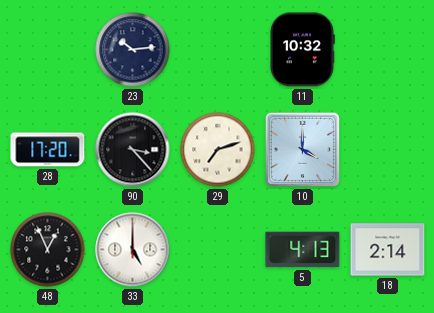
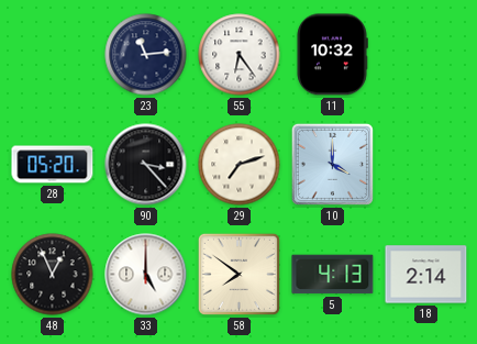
23: 10:14 -> 11:14 (146, 55)
55: none -> 6:24 (240, 55)
28: 17:20 -> 05:20 (53, 165)
58: none -> 7:51 (239, 274)
